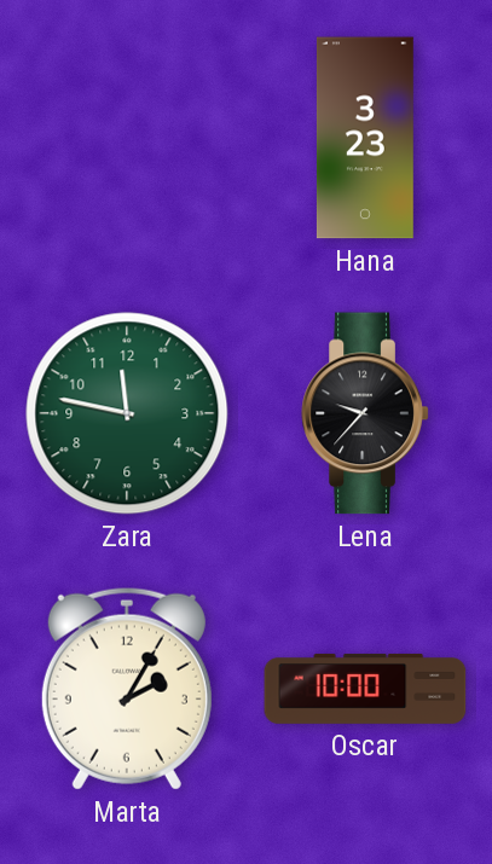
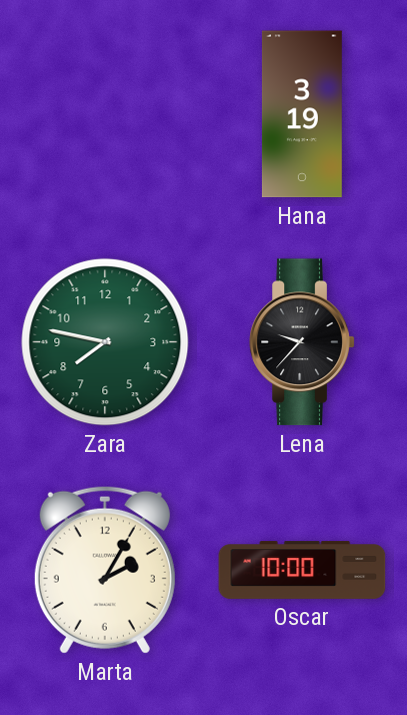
Hana: 3:23 -> 3:19 (302, 114)
Zara: 11:47 -> 7:47 (105, 342)
